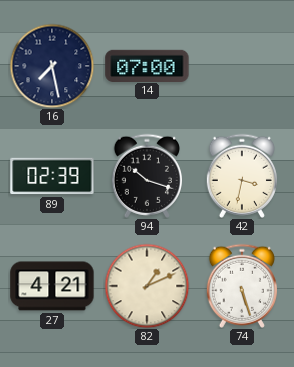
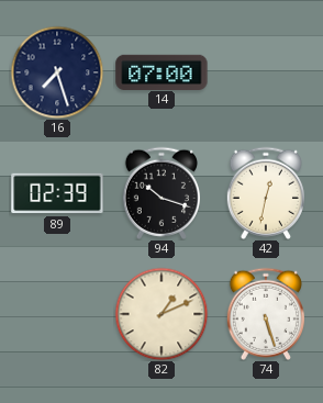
16: 7:28 -> 7:27 (57, 72)
42: 3:32 -> 12:32 (266, 193)
27: 4:21 -> none (52, 286)
